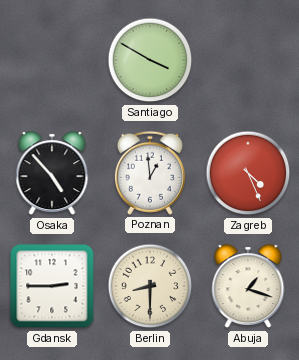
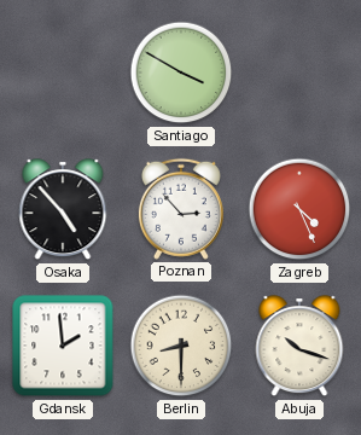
Poznan: 12:59 -> 2:53 (181, 209)
Gdansk: 2:45 -> 1:59 (63, 346)
Abuja: 1:18 -> 10:18 (299, 347)
